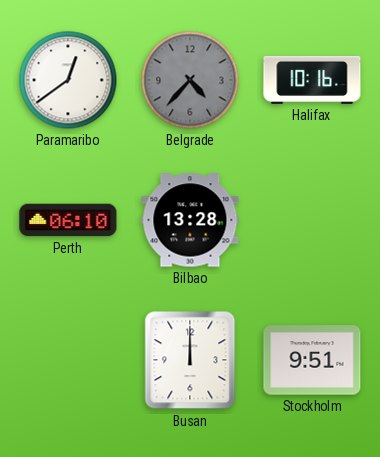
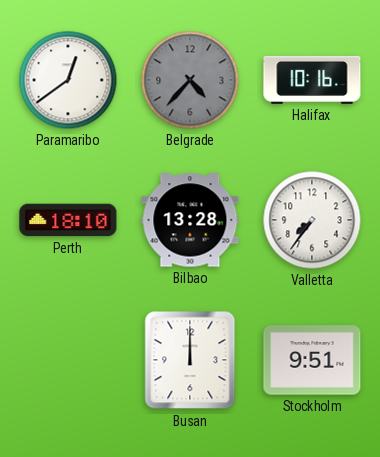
Perth: 06:10 -> 18:10 (68, 220)
Valletta: none -> 7:36 (312, 220)
